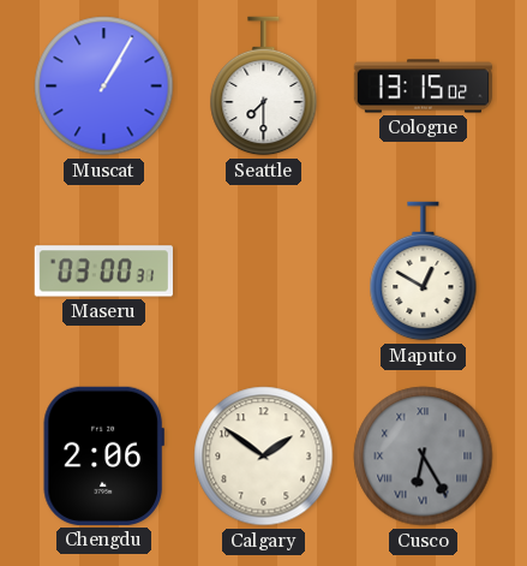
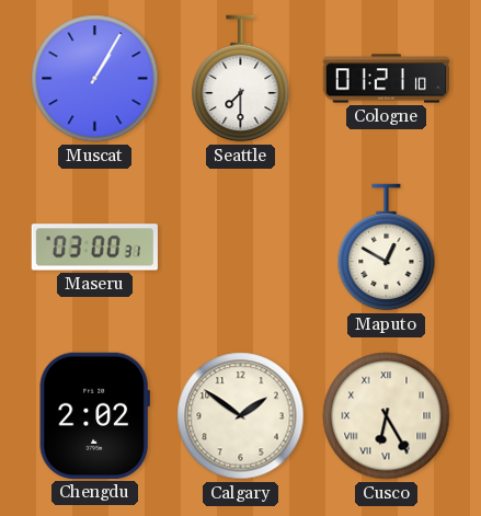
Cologne: 13:15 -> 01:21 (387, 79)
Chengdu: 2:06 -> 2:02 (94, 415)
Cusco dial: grey -> cream (387, 416)
